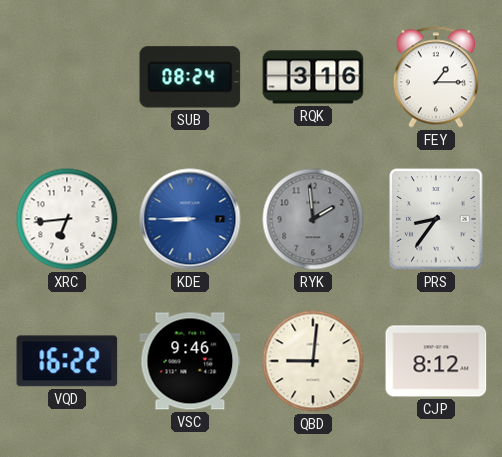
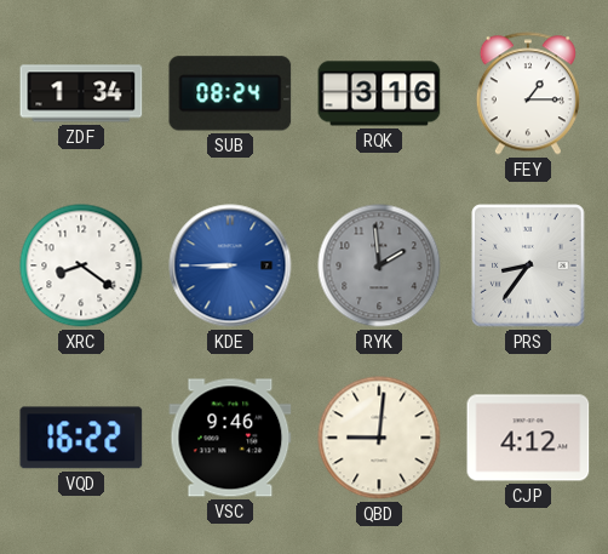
ZDF: none -> 1:34 (81, 93)
XRC: 6:44 -> 8:21 (81, 265)
CJP: 8:12 -> 4:12 (528, 438)
